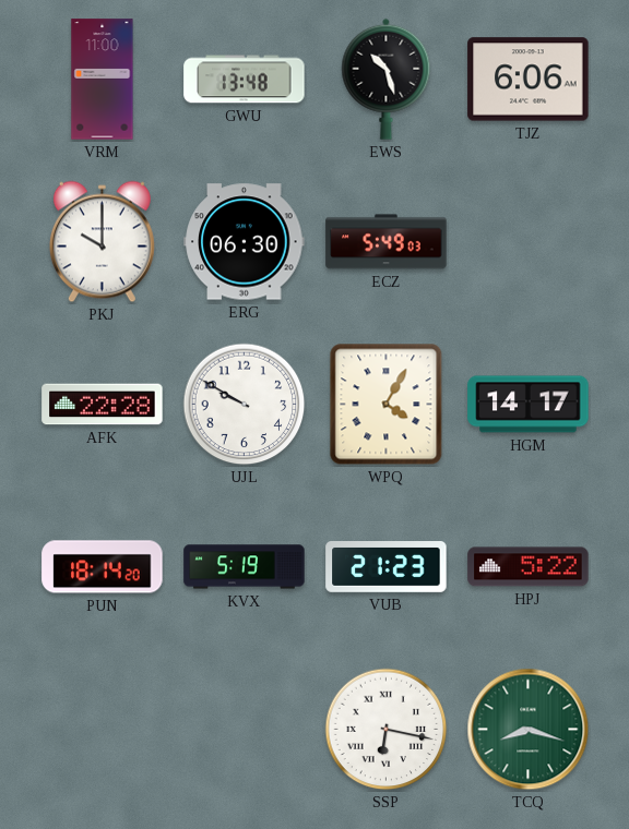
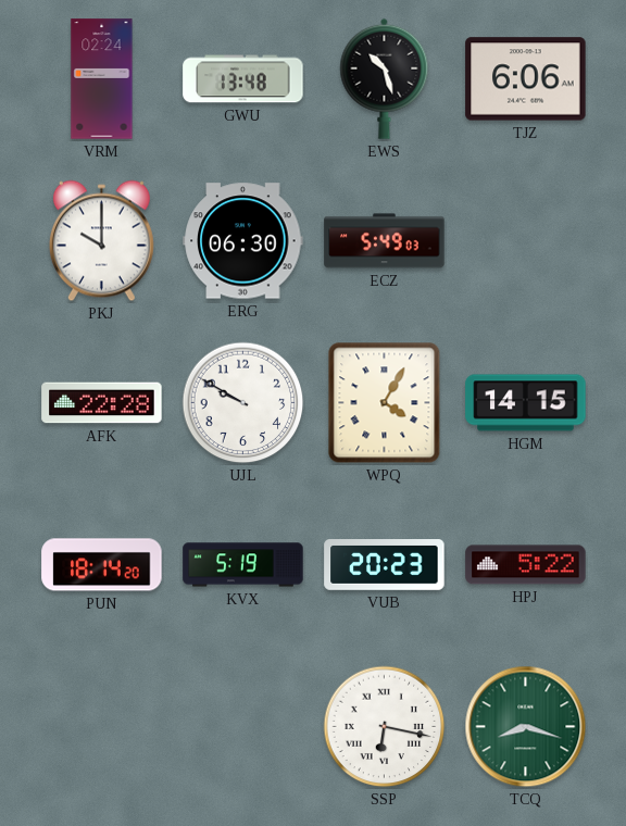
VRM: 11:00 -> 02:24 (102, 79)
HGM: 14:17 -> 14:15 (526, 403)
VUB: 21:23 -> 20:23 (385, 565)
